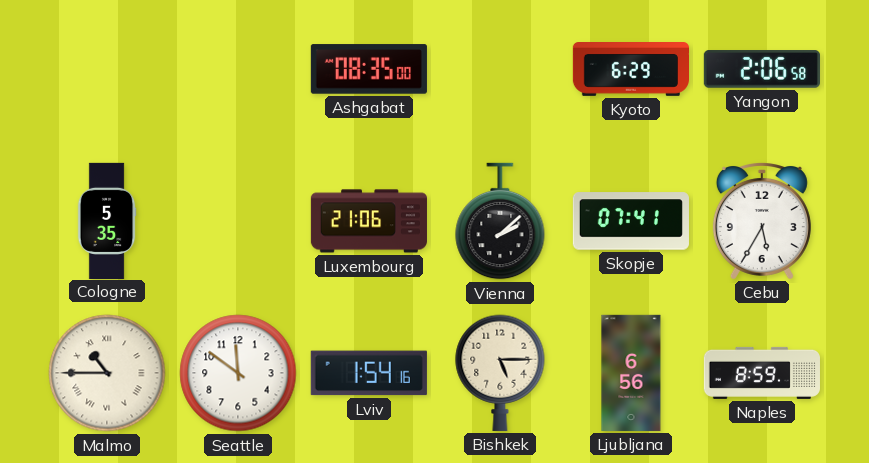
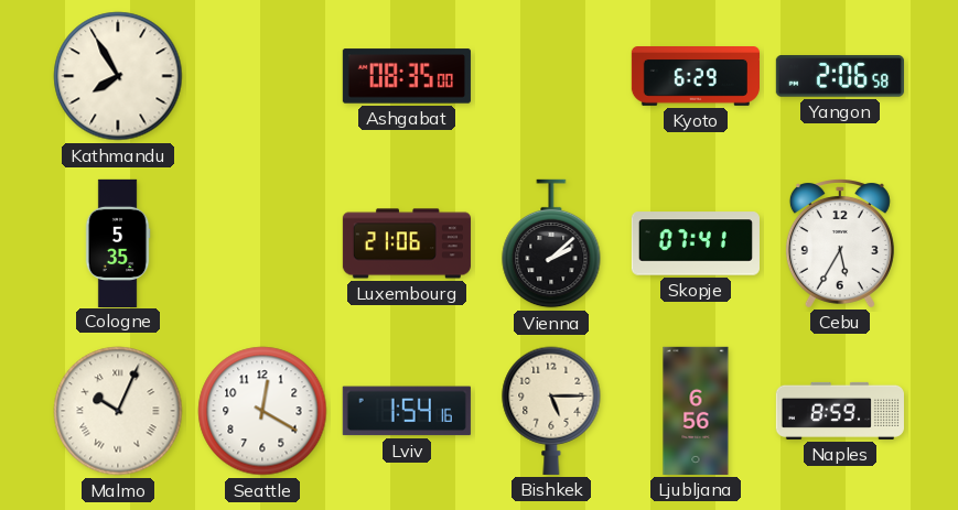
Kathmandu: none -> 7:55 (118, 76)
Malmo: 10:45 -> 10:04 (118, 411)
Seattle: 11:51 -> 12:20 (262, 411)
